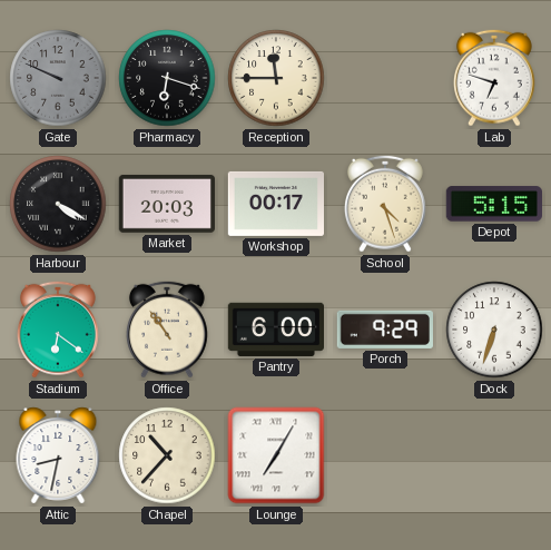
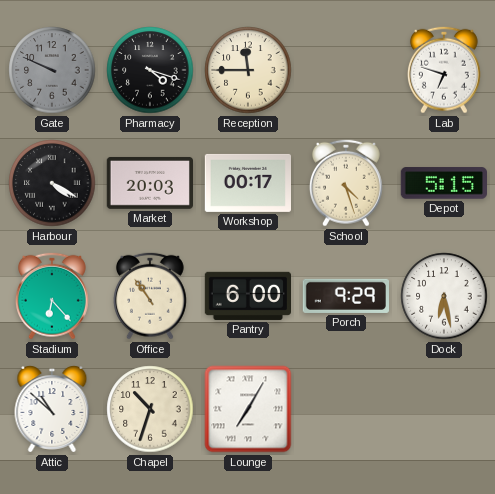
Pharmacy: 6:18 -> 4:18 (150, 70)
Stadium: 6:21 -> 6:23 (52, 296)
Dock: 6:33 -> 6:28 (444, 296)
Attic: 8:32 -> 10:52 (52, 409)
Chapel: 10:37 -> 10:33 (150, 409)
